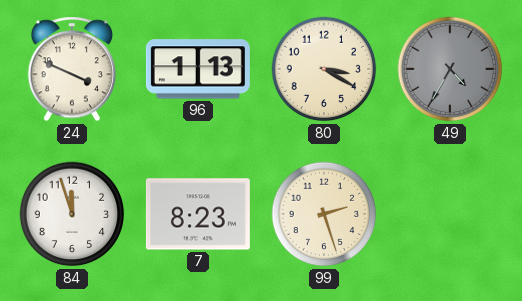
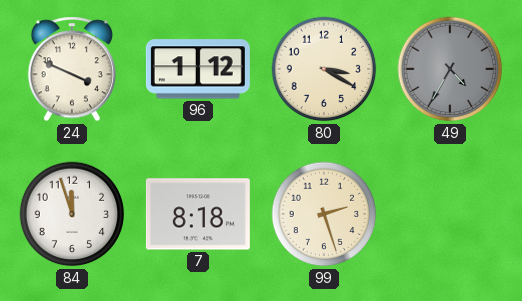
96: 1:13 -> 1:12 (198, 69)
7: 8:23 -> 8:18 (198, 214)
